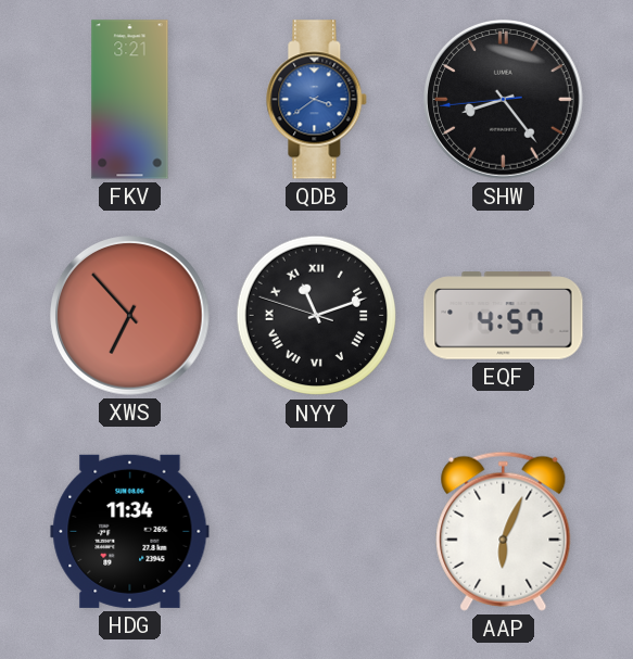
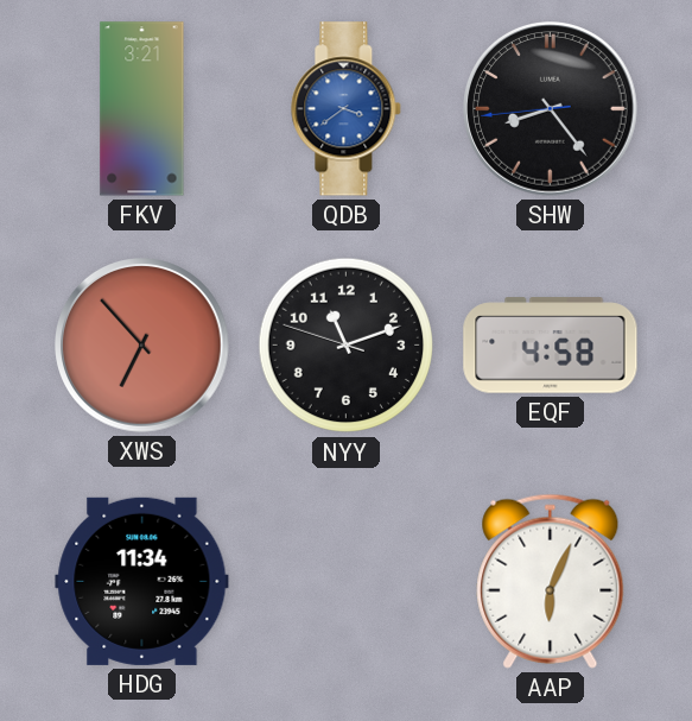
NYY numerals: Roman -> Arabic (347, 346)
EQF: 4:57 -> 4:58 (551, 346)
